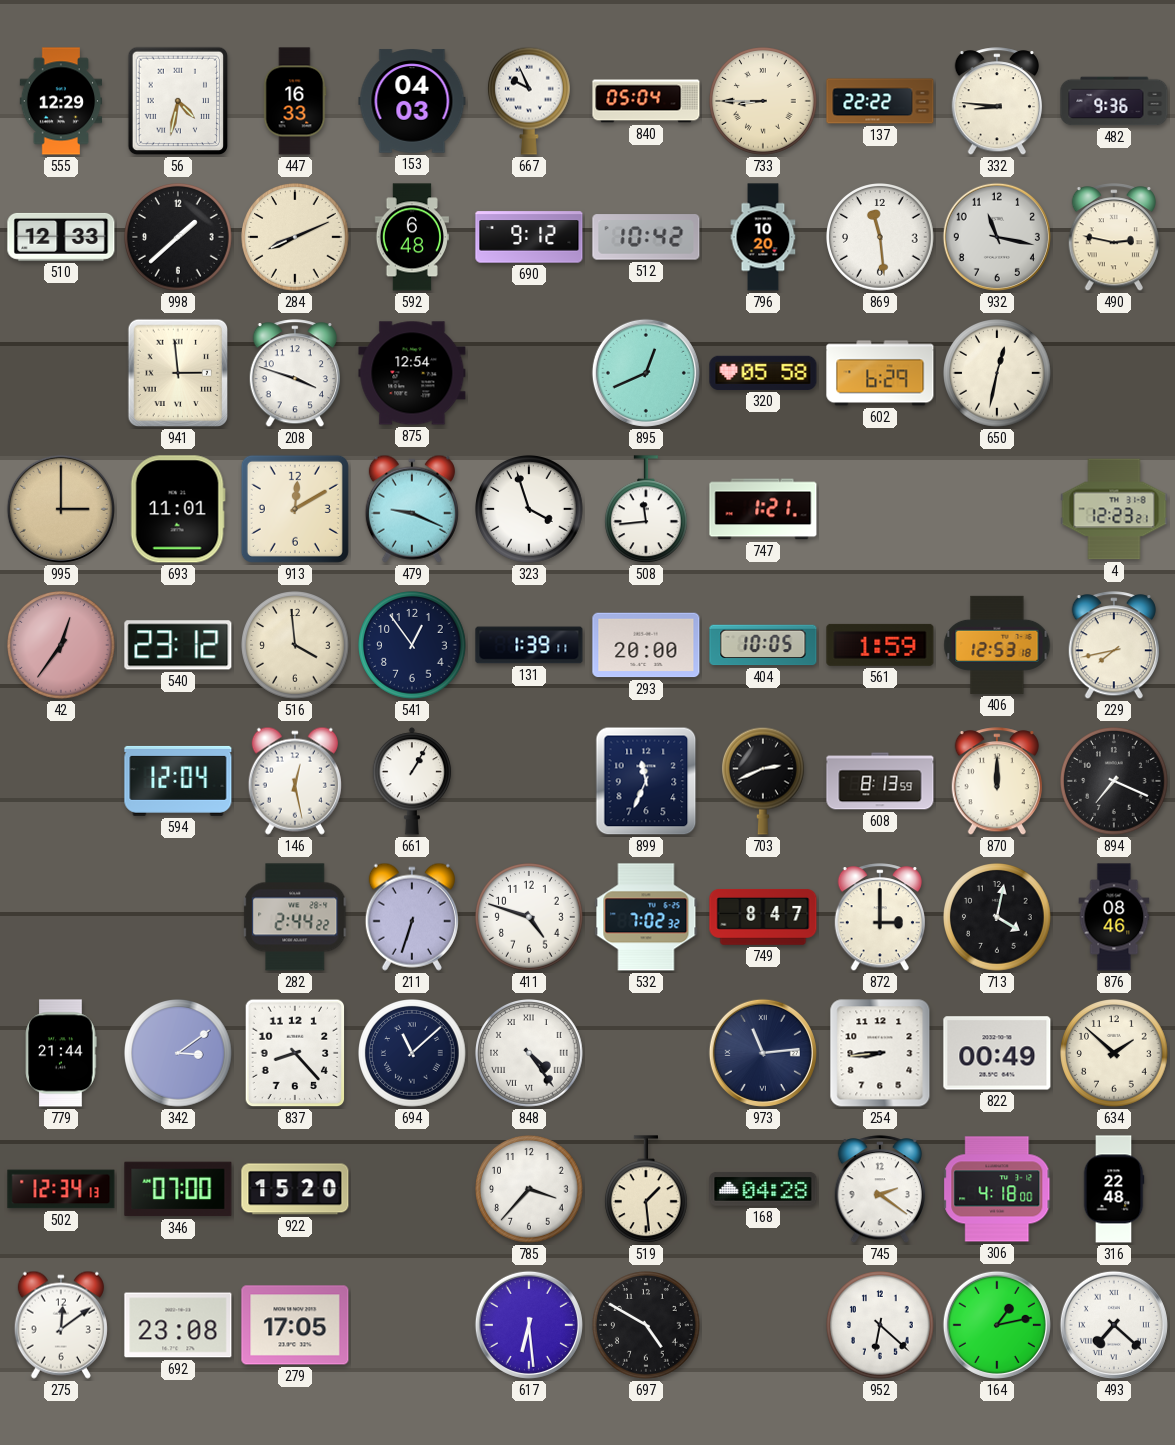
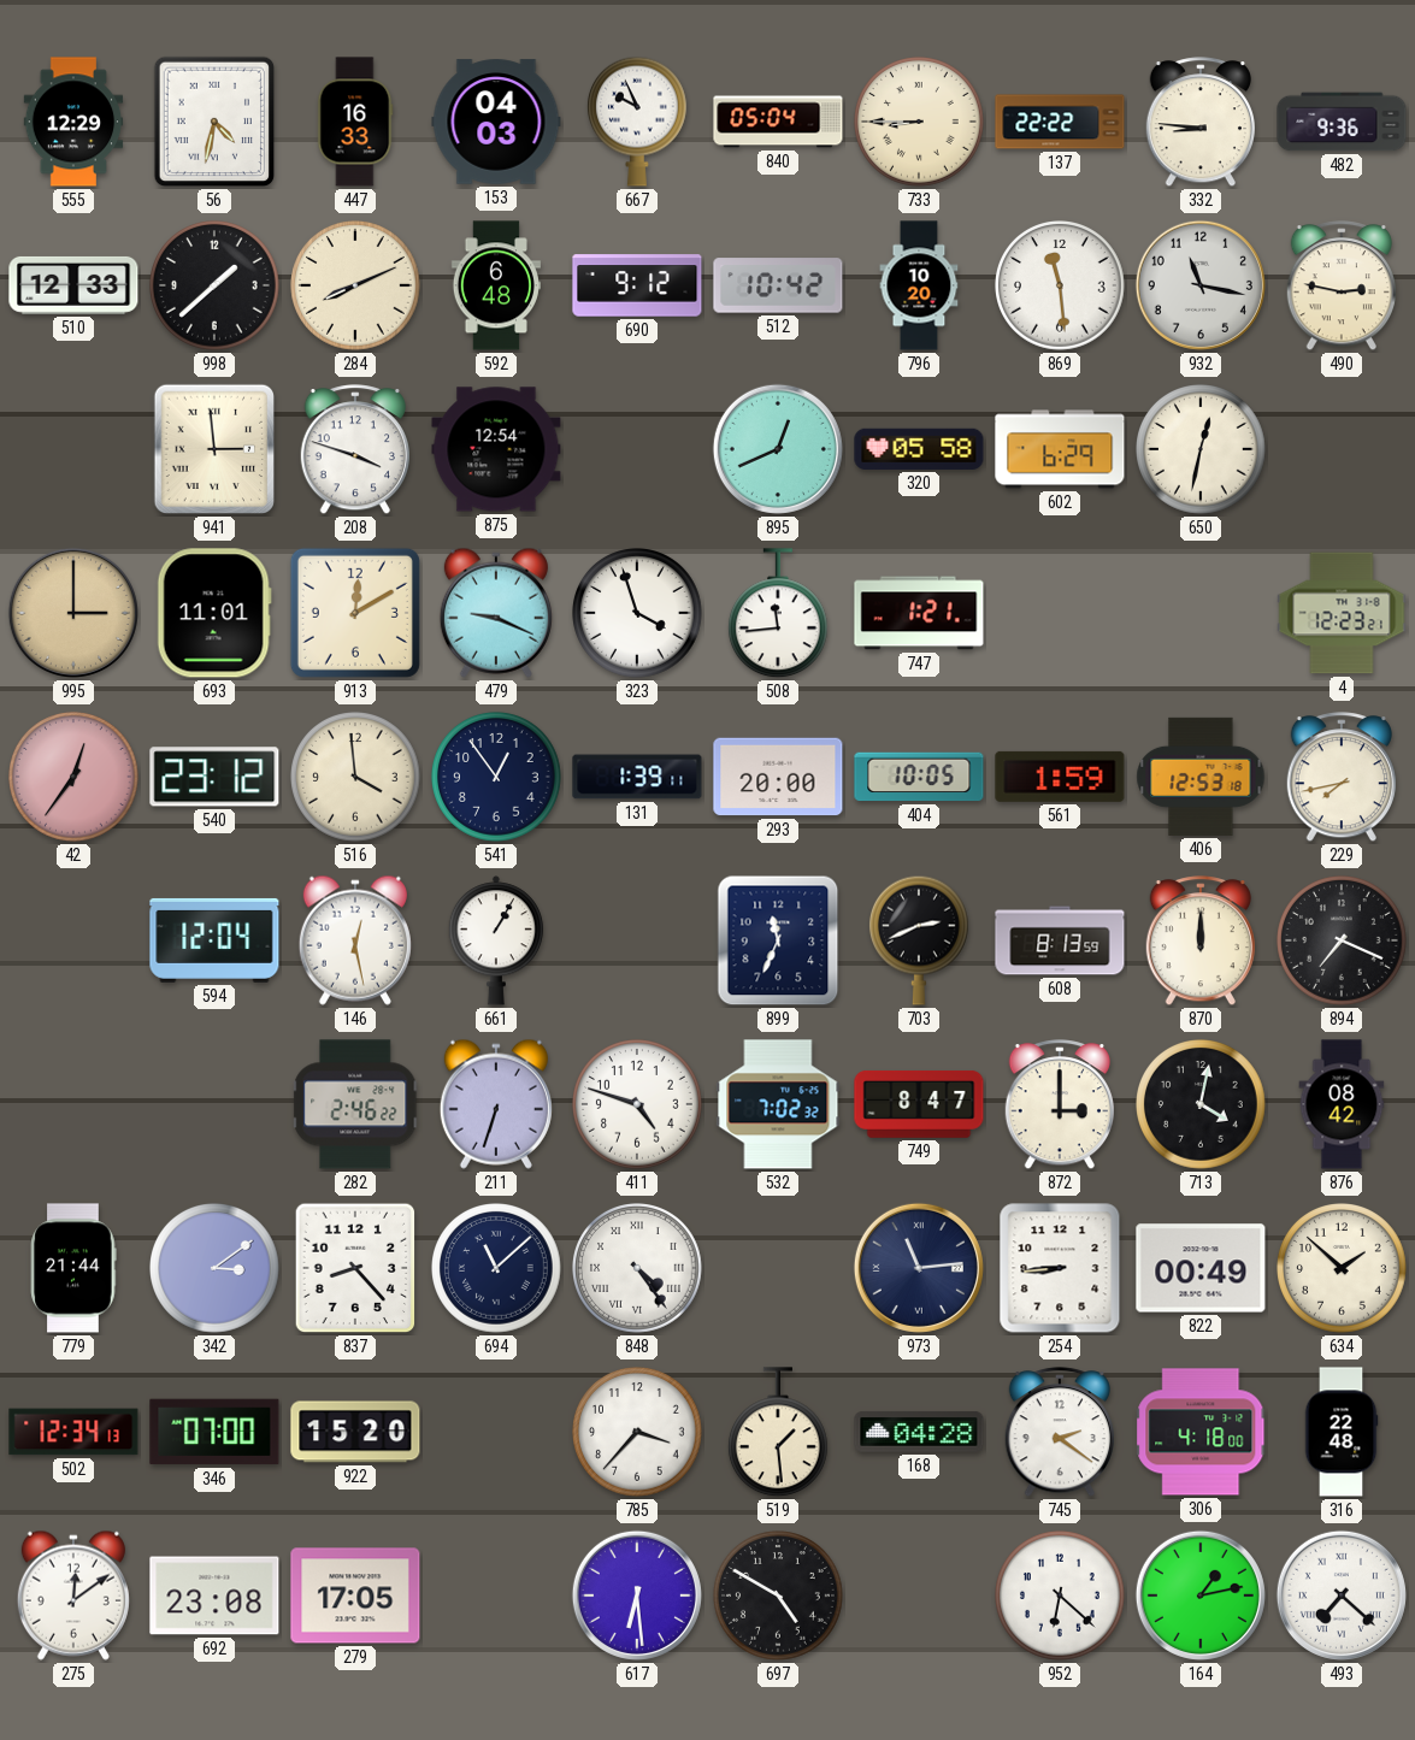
282: 2:44 -> 2:46 (356, 1104)
876: 08:46 -> 08:42 (1342, 1104)
